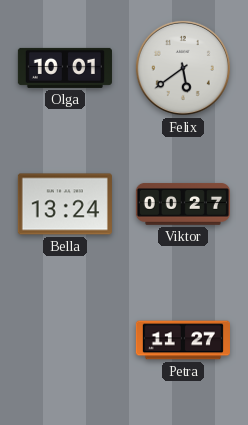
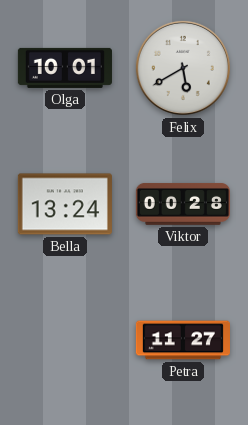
Felix: 5:39 -> 5:40 (183, 68)
Viktor: 00:27 -> 00:28 (183, 204)
